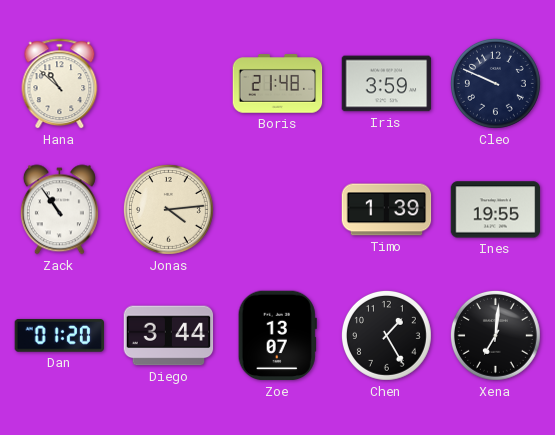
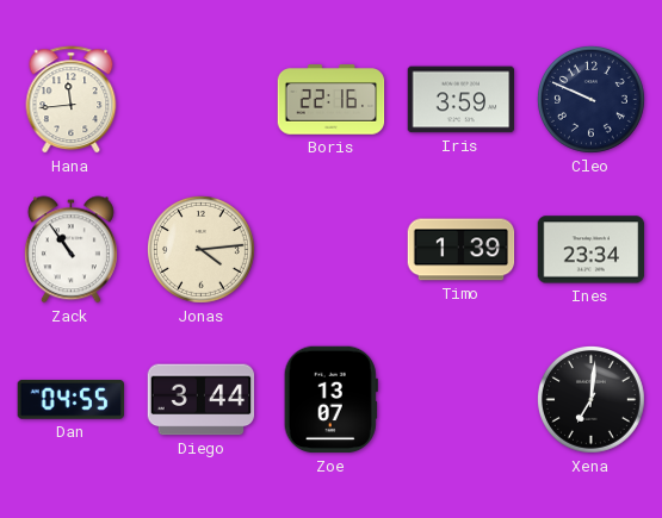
Hana: 10:52 -> 11:44 (72, 100)
Boris: 21:48 -> 22:16 (332, 100)
Ines: 19:55 -> 23:34 (592, 250)
Dan: 01:20 -> 04:55 (70, 399)
Chen: 1:25 -> none (386, 335)
